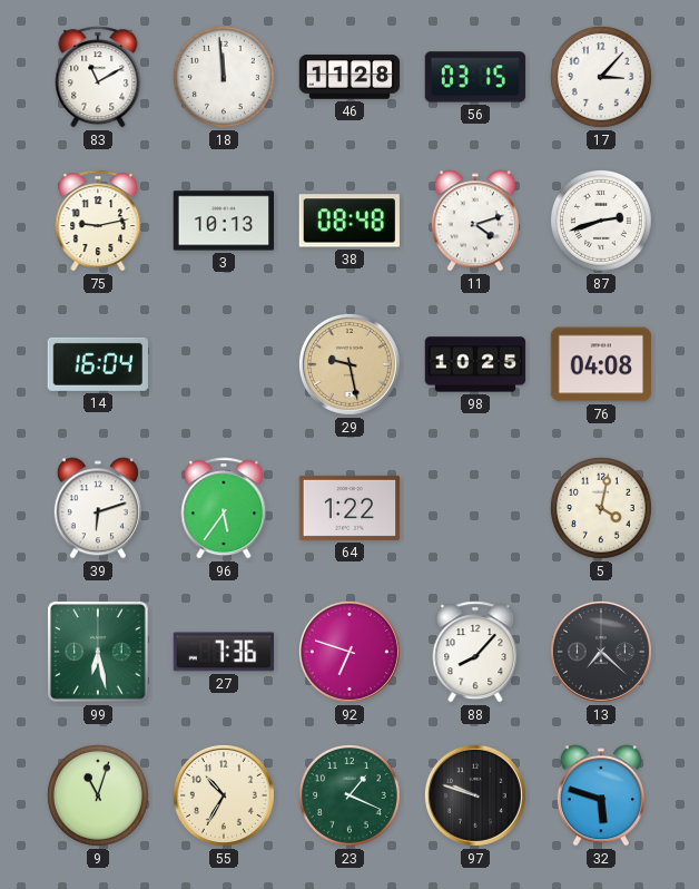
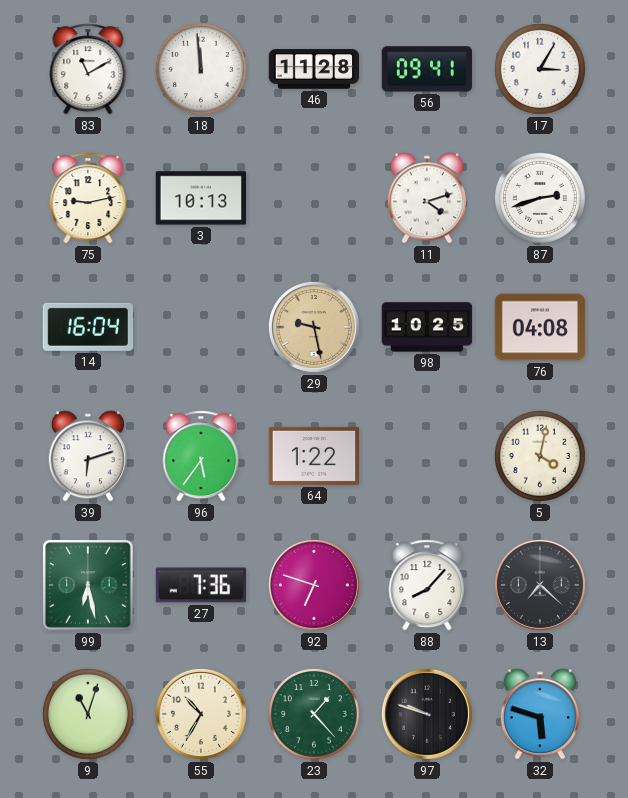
56: 03:15 -> 09:41 (427, 69)
17: 3:07 -> 3:05 (540, 69)
38: 08:48 -> none (349, 221)
23: 1:19 -> 1:23 (314, 714)
